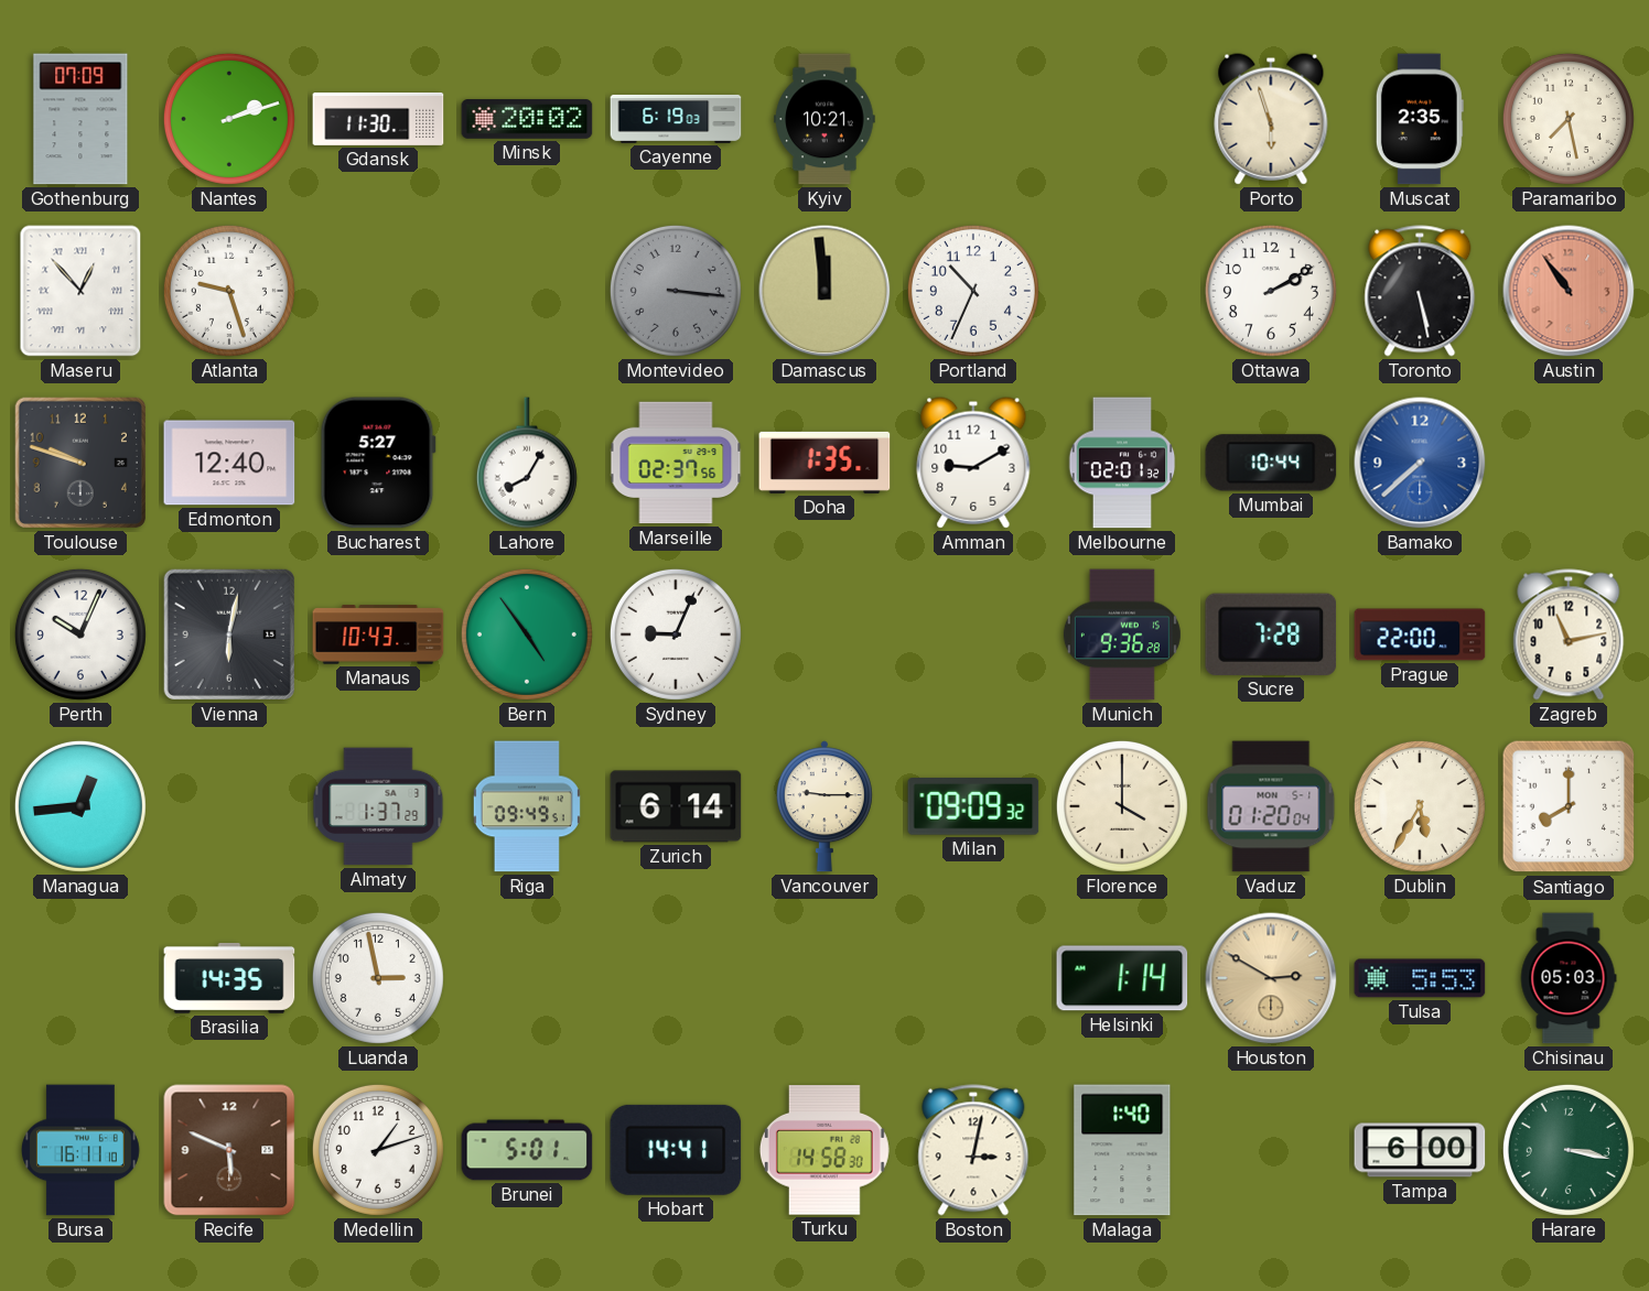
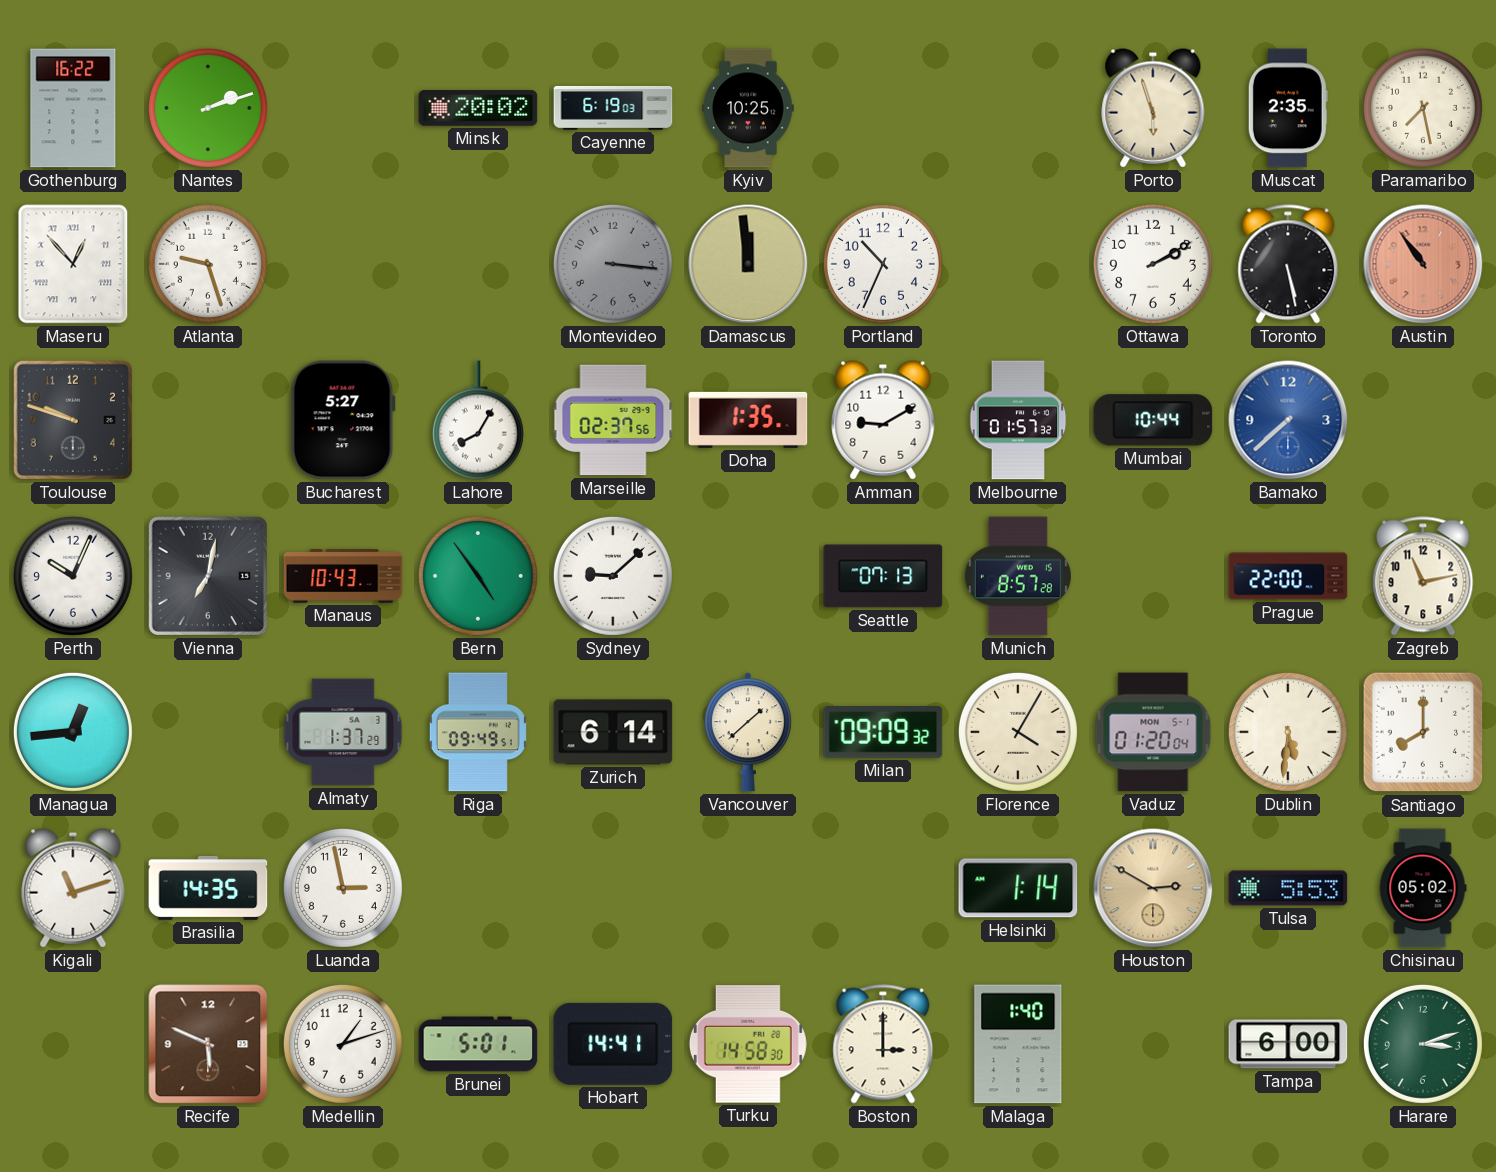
Gothenburg: 07:09 -> 16:22 (73, 108)
Gdansk: 11:30 -> none (378, 120)
Kyiv: 10:21 -> 10:25 (748, 108)
Edmonton: 12:40 -> none (229, 463)
Melbourne: 02:01 -> 01:57 (1018, 420)
Vienna: 6:02 -> 7:02 (208, 576)
Sydney: 9:04 -> 9:08 (613, 576)
Seattle: none -> 07:13 (883, 576)
Munich: 9:36 -> 8:57 (1018, 576)
Sucre: 7:28 -> none (1271, 634)
Vancouver: 9:15 -> 1:38 (748, 732)
Florence: 4:00 -> 4:05 (1018, 732)
Dublin: 5:35 -> 5:31 (1288, 732)
Kigali: none -> 11:12 (73, 888)
Chisinau: 05:03 -> 05:02 (1423, 888)
Bursa: 16:11 -> none (80, 1150)
Boston: 3:02 -> 3:00 (883, 1044)
Harare: 3:17 -> 3:12 (1423, 1044)
